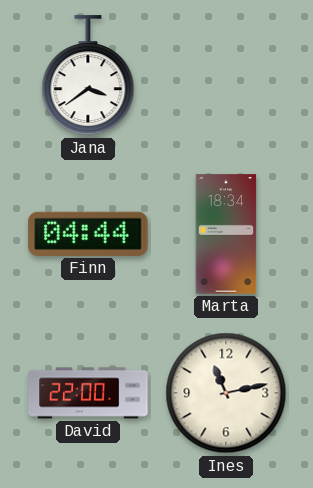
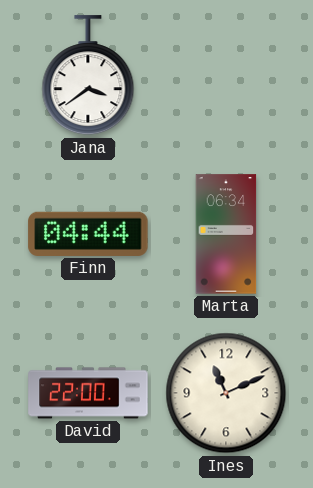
Marta: 18:34 -> 06:34 (226, 234)
Ines: 11:13 -> 11:11 (226, 393)
